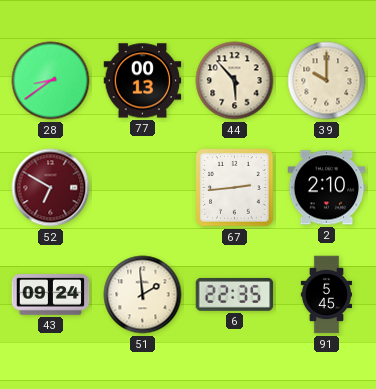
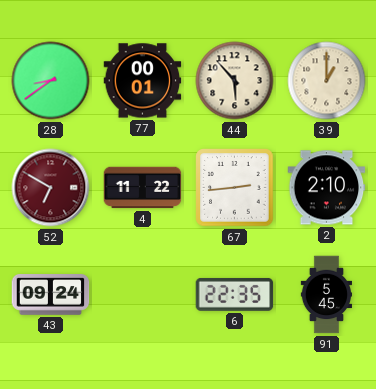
77: 00:13 -> 00:01 (143, 81)
39: 10:00 -> 1:00 (327, 81)
4: none -> 11:22 (143, 188)
51: 1:59 -> none (143, 295)
